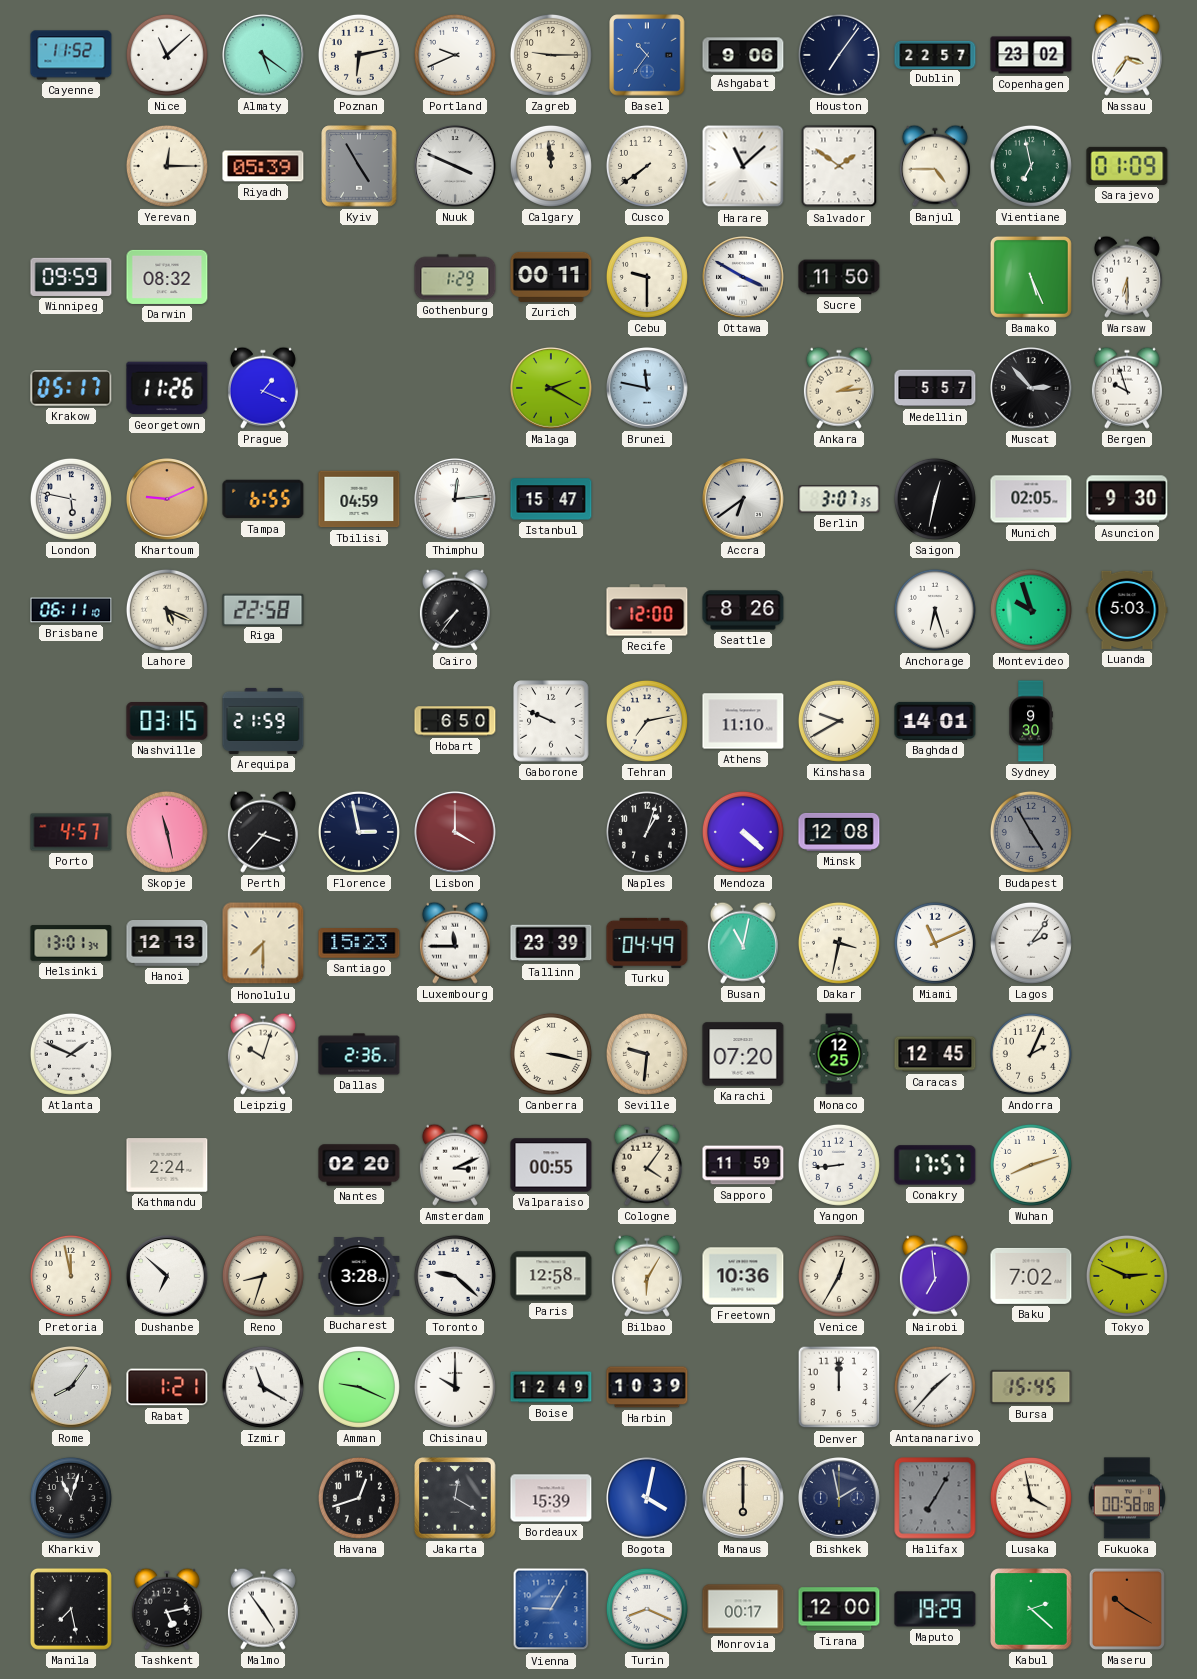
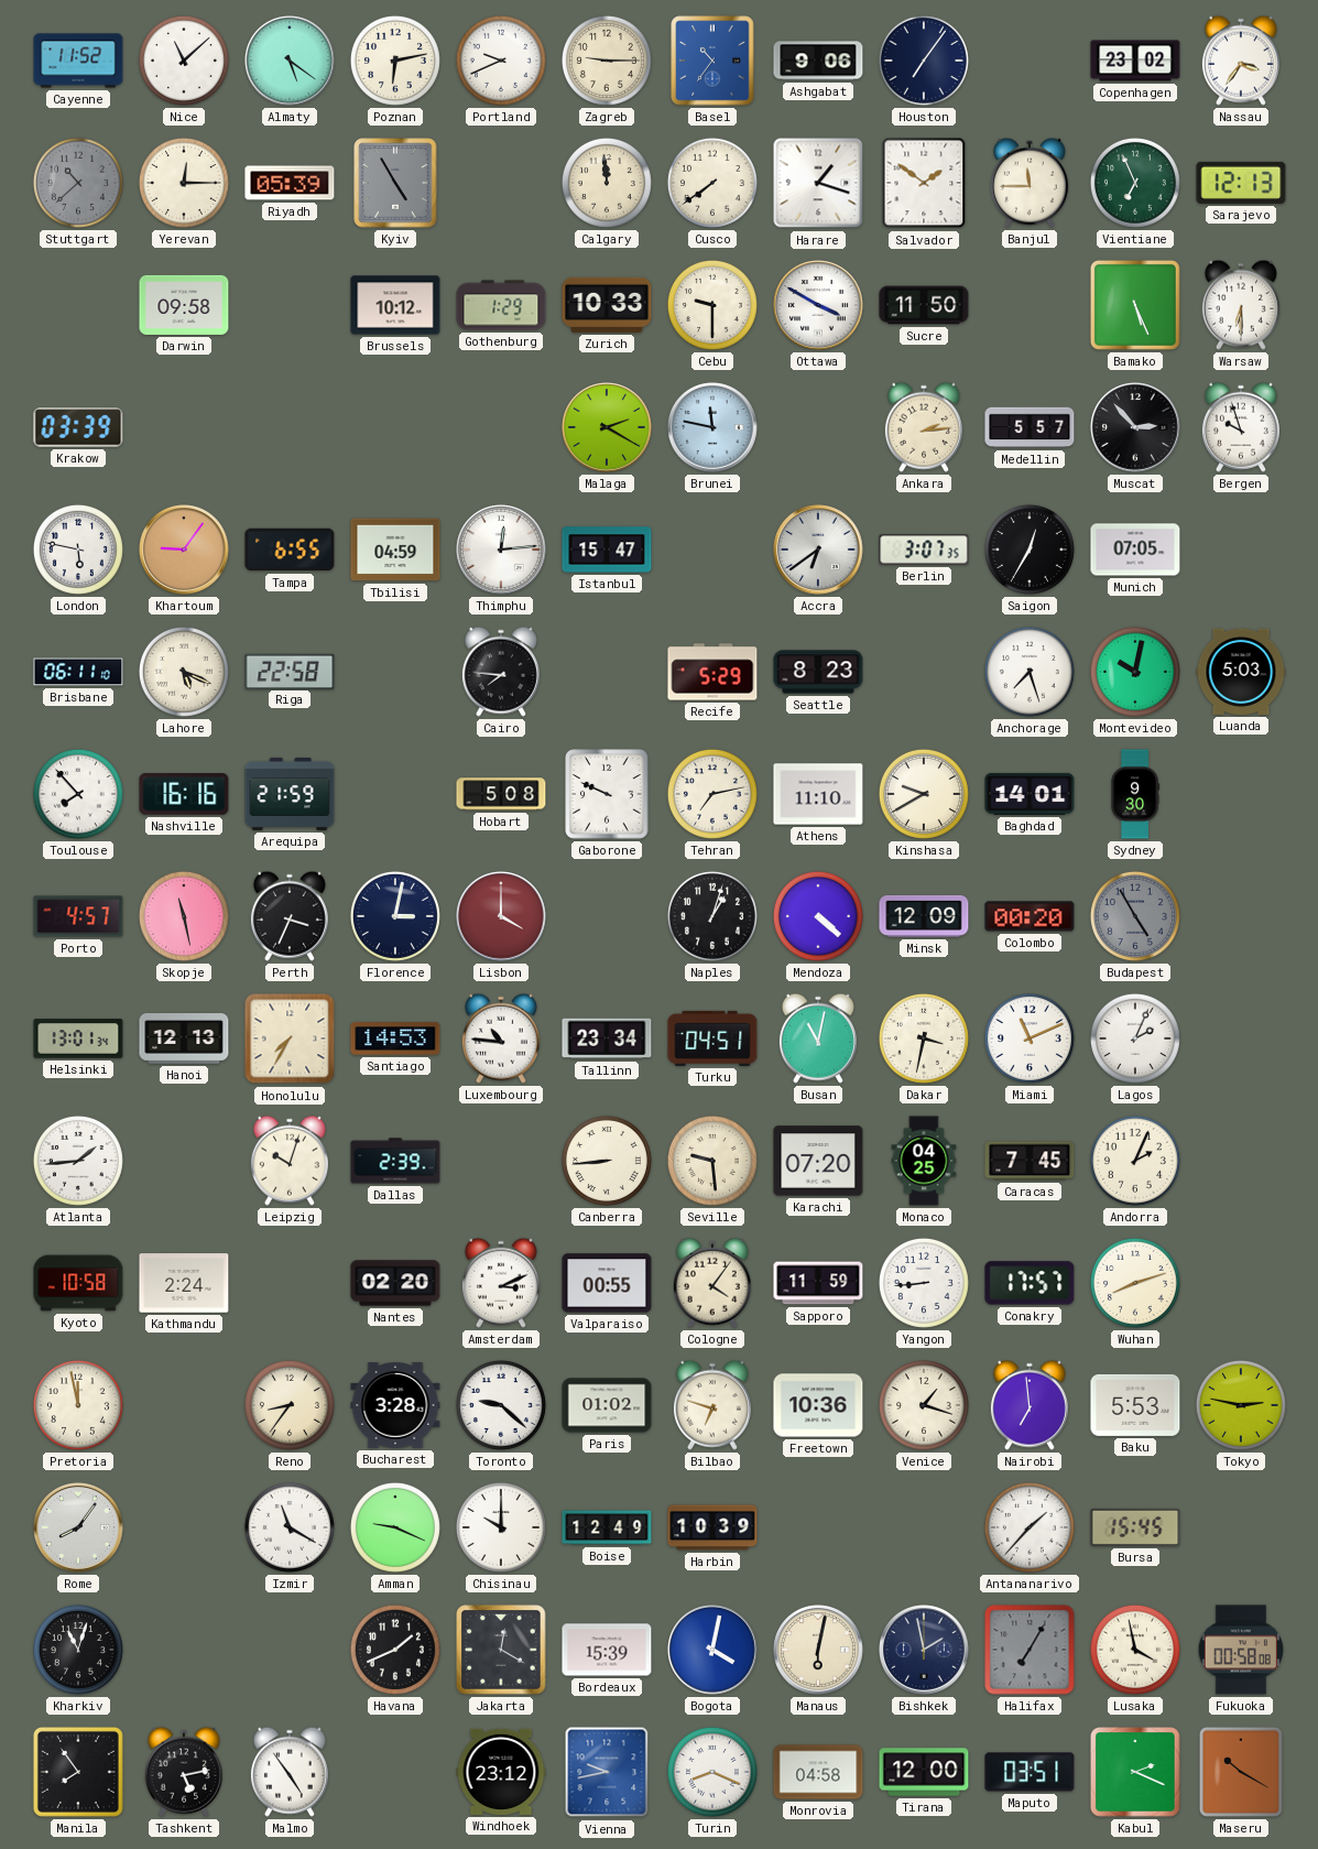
Dublin: 22:57 -> none (935, 54)
Stuttgart: none -> 10:38 (78, 183)
Nuuk: 3:49 -> none (455, 166)
Harare: 11:08 -> 1:18 (818, 183)
Banjul: 4:45 -> 11:45 (1030, 183)
Vientiane: 6:58 -> 6:56 (1135, 183)
Sarajevo: 01:09 -> 12:13 (1241, 183)
Winnipeg: 09:59 -> none (71, 277)
Darwin: 08:32 -> 09:58 (184, 305)
Brussels: none -> 10:12 (395, 305)
Zurich: 00:11 -> 10:33 (607, 305)
Krakow: 05:17 -> 03:39 (78, 427)
Georgetown: 11:26 -> none (167, 388)
Prague: 1:19 -> none (263, 388)
Khartoum: 9:11 -> 9:06 (184, 550)
Saigon: 12:32 -> 12:35 (1030, 550)
Munich: 02:05 -> 07:05 (1135, 550)
Asuncion: 9:30 -> none (1127, 499)
Cairo: 7:36 -> 7:46 (501, 672)
Recife: 12:00 -> 5:29 (712, 672)
Seattle: 8:26 -> 8:23 (818, 672)
Anchorage: 6:27 -> 7:27 (1030, 672)
Montevideo: 9:57 -> 10:02 (1135, 672)
Toulouse: none -> 7:53 (78, 794)
Nashville: 03:15 -> 16:16 (184, 794)
Hobart: 6:50 -> 5:08 (501, 794)
Perth: 3:37 -> 3:34 (290, 916)
Florence: 2:58 -> 3:02 (395, 916)
Minsk: 12:08 -> 12:09 (924, 916)
Colombo: none -> 00:20 (1030, 916)
Honolulu: 7:30 -> 7:35 (290, 1038)
Santiago: 15:23 -> 14:53 (395, 1038)
Luxembourg: 11:45 -> 10:46 (501, 1038)
Tallinn: 23:39 -> 23:34 (607, 1038)
Turku: 04:49 -> 04:51 (712, 1038)
Lagos: 2:06 -> 2:04 (1135, 1038)
Atlanta: 1:49 -> 1:44 (78, 1161)
Dallas: 2:36 -> 2:39 (395, 1161)
Canberra: 3:17 -> 8:44 (607, 1161)
Seville: 9:31 -> 9:29 (712, 1161)
Monaco: 12:25 -> 04:25 (924, 1161)
Caracas: 12:45 -> 7:45 (1030, 1161)
Kyoto: none -> 10:58 (78, 1283)
Dushanbe: 6:52 -> none (167, 1276)
Reno: 8:33 -> 8:36 (290, 1405)
Paris: 12:58 -> 01:02 (607, 1405)
Bilbao: 6:05 -> 6:48 (712, 1405)
Venice: 12:35 -> 1:18 (924, 1405)
Baku: 7:02 -> 5:53 (1135, 1405)
Tokyo: 2:49 -> 2:47 (1241, 1405)
Rabat: 1:21 -> none (167, 1387)
Denver: 12:00 -> none (839, 1387)
Havana: 12:42 -> 1:41 (395, 1650)
Manaus: 6:00 -> 6:02 (818, 1650)
Manila: 7:28 -> 7:54 (78, 1772)
Windhoek: none -> 23:12 (501, 1772)
Vienna: 9:05 -> 9:43 (607, 1772)
Monrovia: 00:17 -> 04:58 (818, 1772)
Maputo: 19:29 -> 03:51 (1030, 1772)
Kabul: 2:22 -> 2:19 (1135, 1772)
